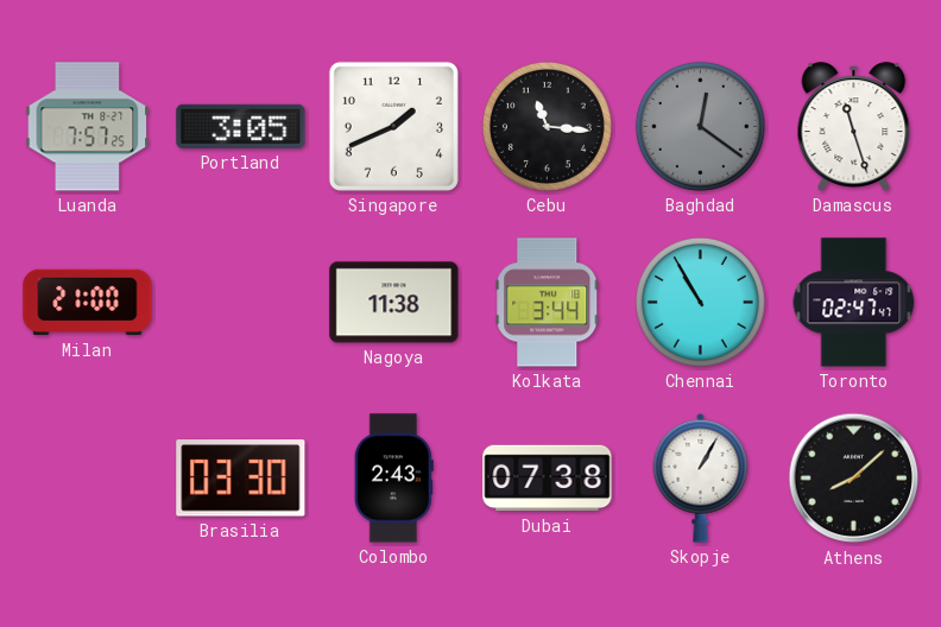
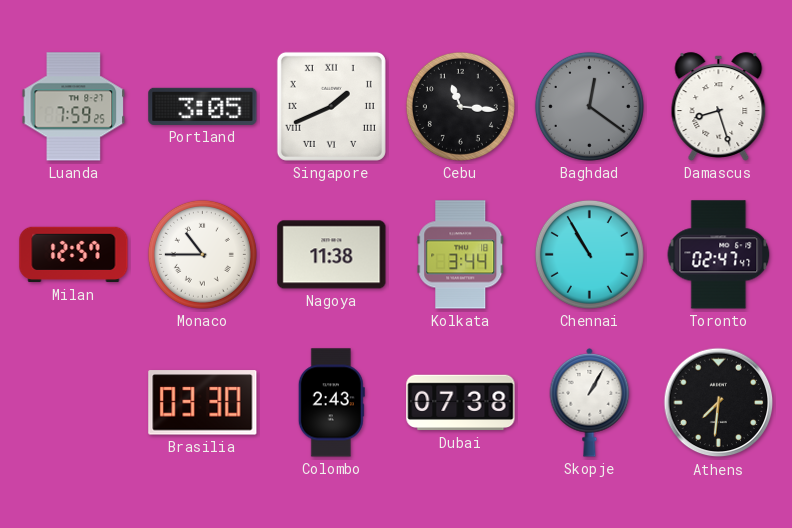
Luanda: 7:57 -> 7:59 (74, 107)
Singapore numerals: Arabic -> Roman (331, 106)
Damascus: 11:27 -> 8:27 (719, 107)
Milan: 21:00 -> 12:57 (74, 255)
Monaco: none -> 10:45 (202, 254)
Athens: 8:08 -> 7:31 (719, 403)
